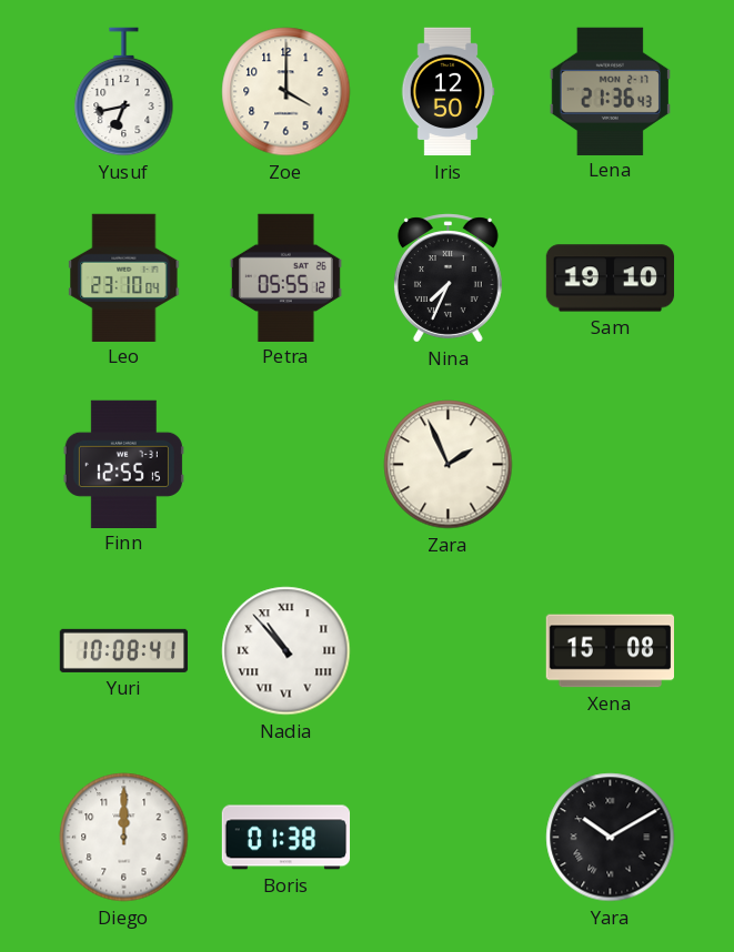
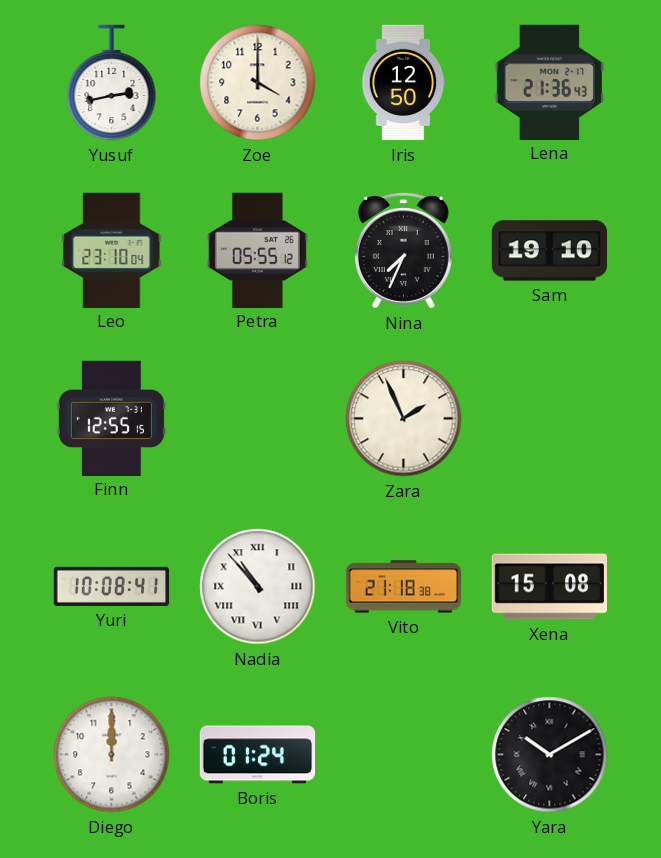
Yusuf: 6:43 -> 2:43 (112, 83)
Vito: none -> 21:18 (404, 587)
Boris: 01:38 -> 01:24 (258, 755)
